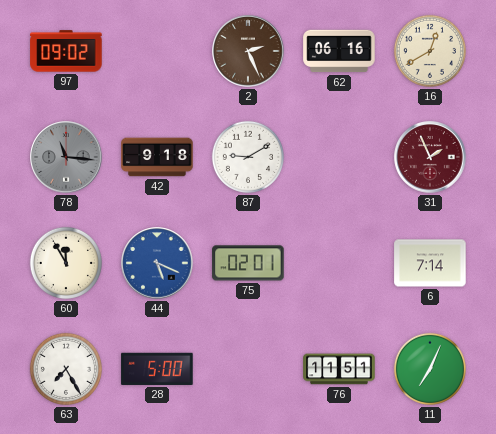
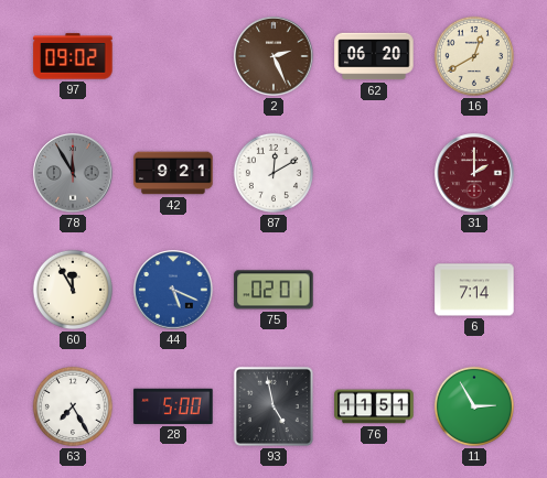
62: 06:16 -> 06:20 (374, 56)
78: 11:16 -> 11:55 (73, 173)
42: 9:18 -> 9:21 (173, 173)
87: 9:10 -> 12:10 (273, 173)
31: 1:56 -> 2:00 (474, 173)
93: none -> 4:58 (273, 406)
11: 7:04 -> 2:55 (474, 406)
